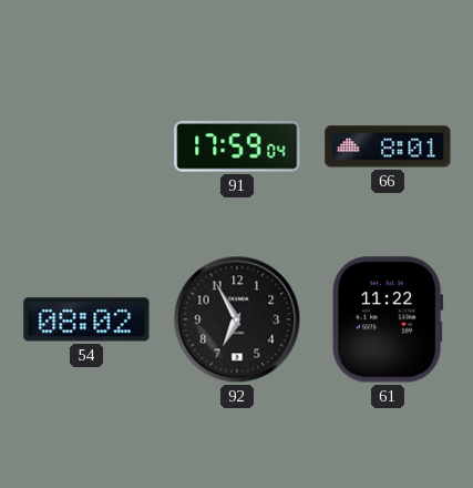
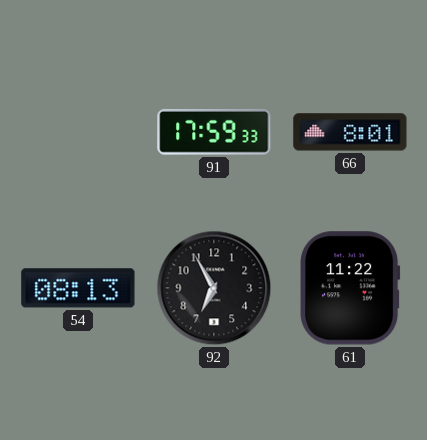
91: 17:59:04 -> 17:59:33 (214, 132)
54: 08:02 -> 08:13 (78, 288)
